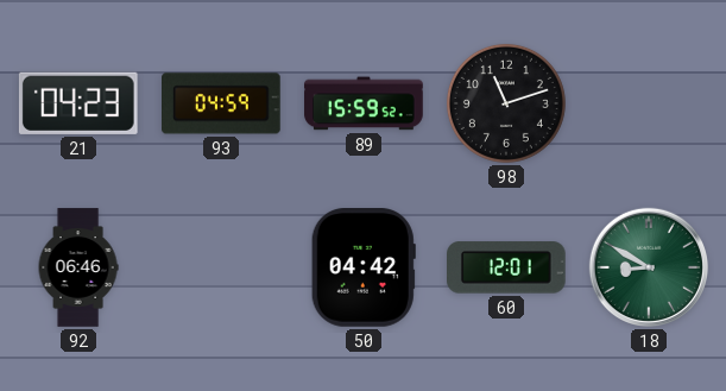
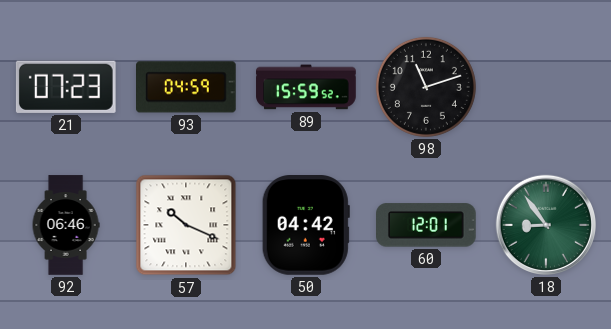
21: 04:23 -> 07:23 (66, 87)
57: none -> 10:19 (186, 225)
18: 8:50 -> 8:54 (546, 225)
